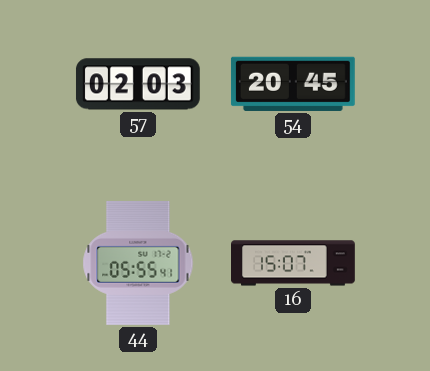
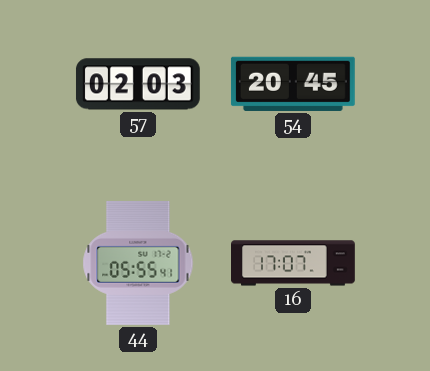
16: 15:07 -> 17:07 (294, 263)
